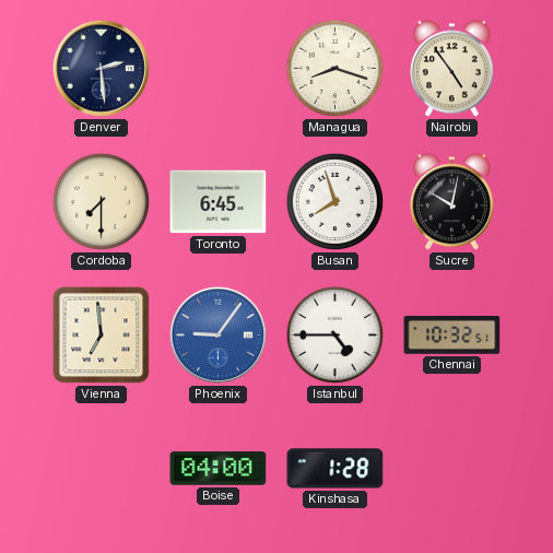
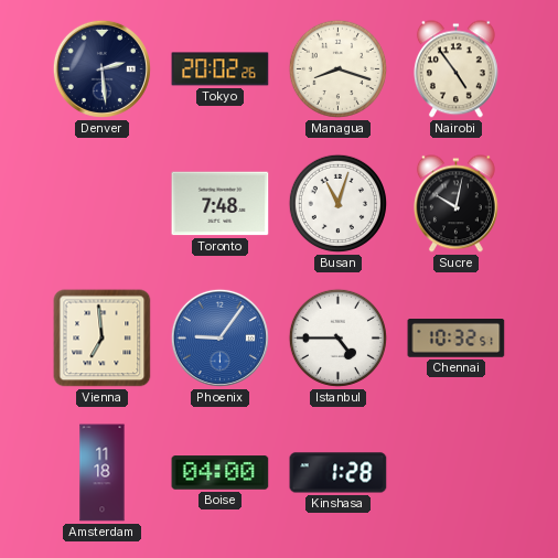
Tokyo: none -> 20:02 (221, 69)
Cordoba: 7:30 -> none (101, 201)
Toronto: 6:45 -> 7:48 (221, 204)
Busan: 7:57 -> 11:03 (337, 203)
Amsterdam: none -> 11:18 (103, 473)
